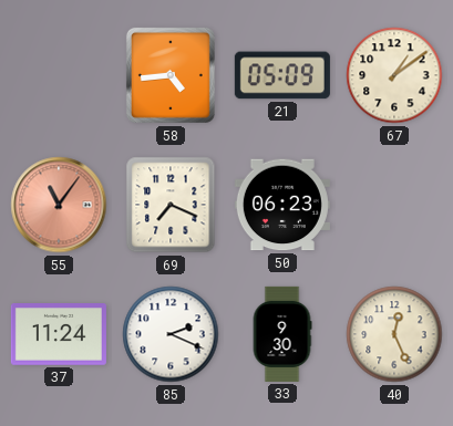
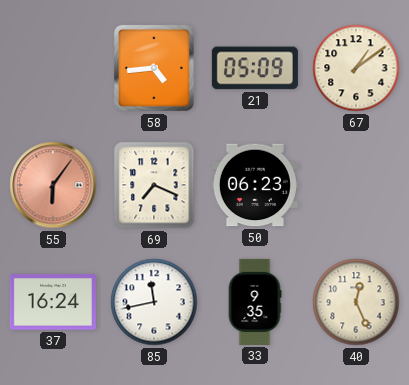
55: 11:06 -> 6:06 (53, 185)
37: 11:24 -> 16:24 (53, 303)
85: 2:19 -> 11:43 (154, 302)
33: 9:30 -> 9:35 (255, 302)
